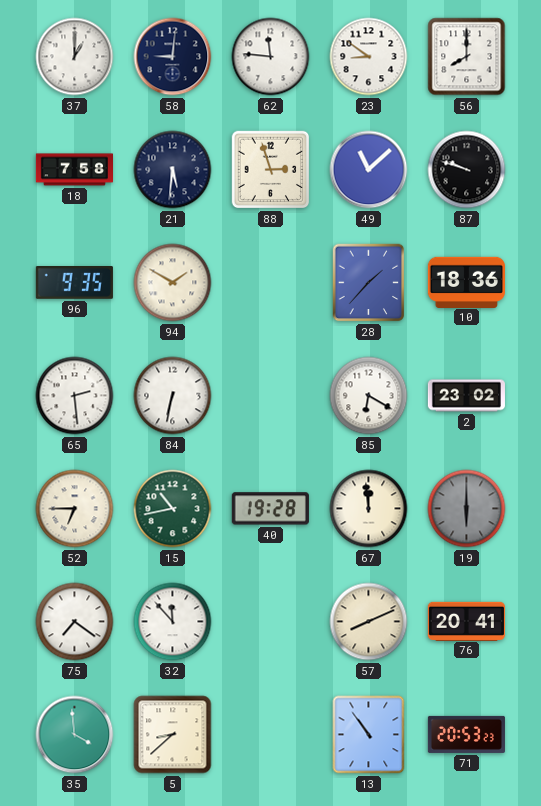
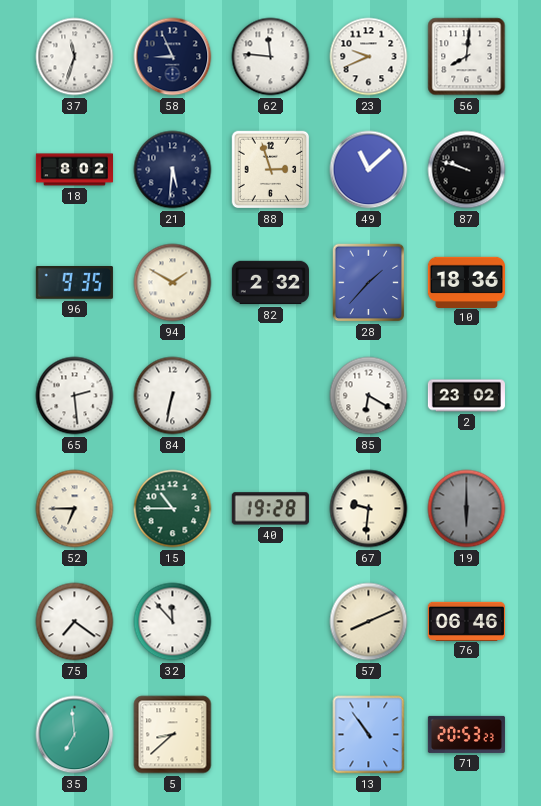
37: 1:00 -> 11:33 (75, 57)
58: 9:01 -> 8:56 (173, 57)
23: 8:51 -> 9:41 (369, 57)
56: 8:00 -> 8:01 (467, 57)
18: 7:58 -> 8:02 (74, 170)
82: none -> 2:32 (270, 283)
15: 10:43 -> 10:45 (173, 509)
67: 11:59 -> 9:31 (369, 509)
76: 20:41 -> 06:46 (466, 621)
35: 3:59 -> 6:59 (75, 735)
